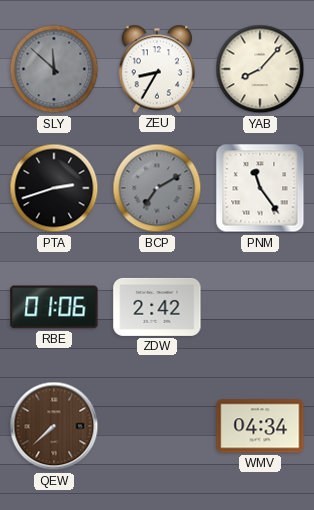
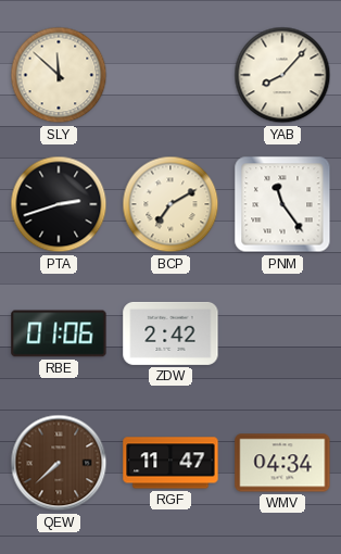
SLY dial: grey -> cream (59, 75)
ZEU: 8:35 -> none (157, 69)
BCP dial: grey -> cream (171, 204)
RGF: none -> 11:47 (171, 463)
